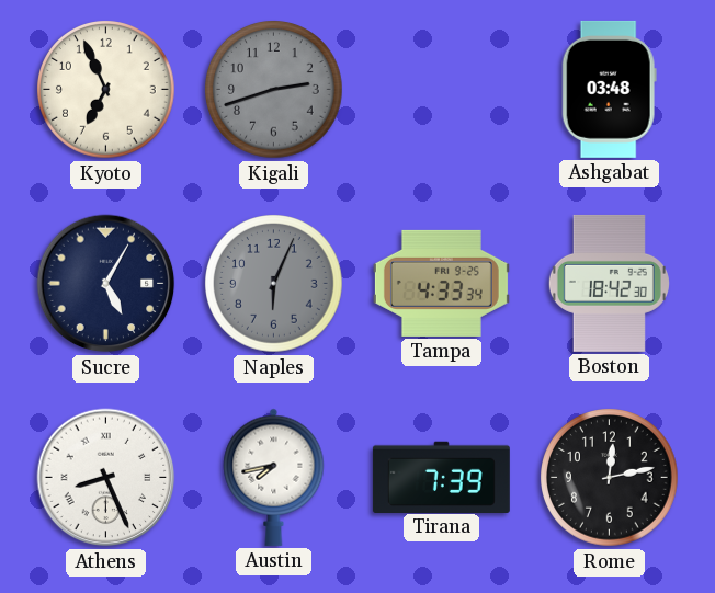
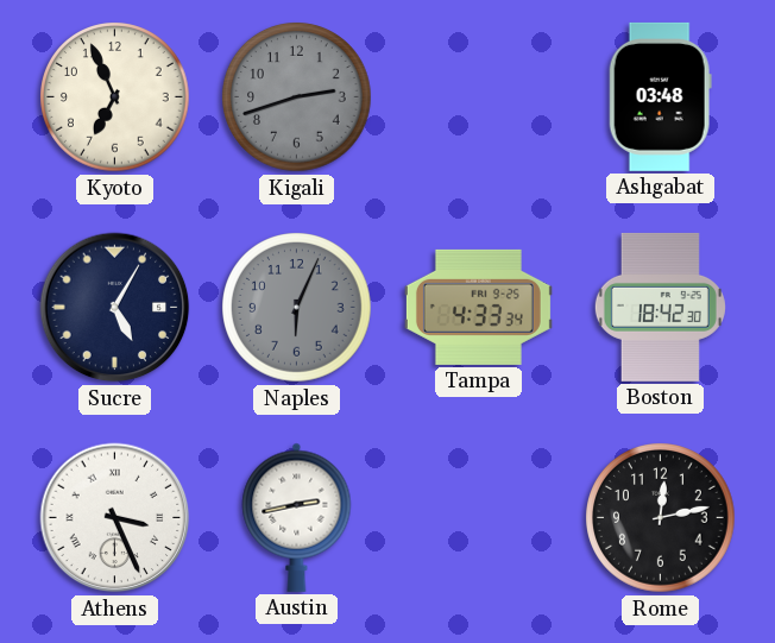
Athens: 8:26 -> 3:26 (115, 518)
Austin: 7:43 -> 2:43 (297, 517)
Tirana: 7:39 -> none (441, 477)
